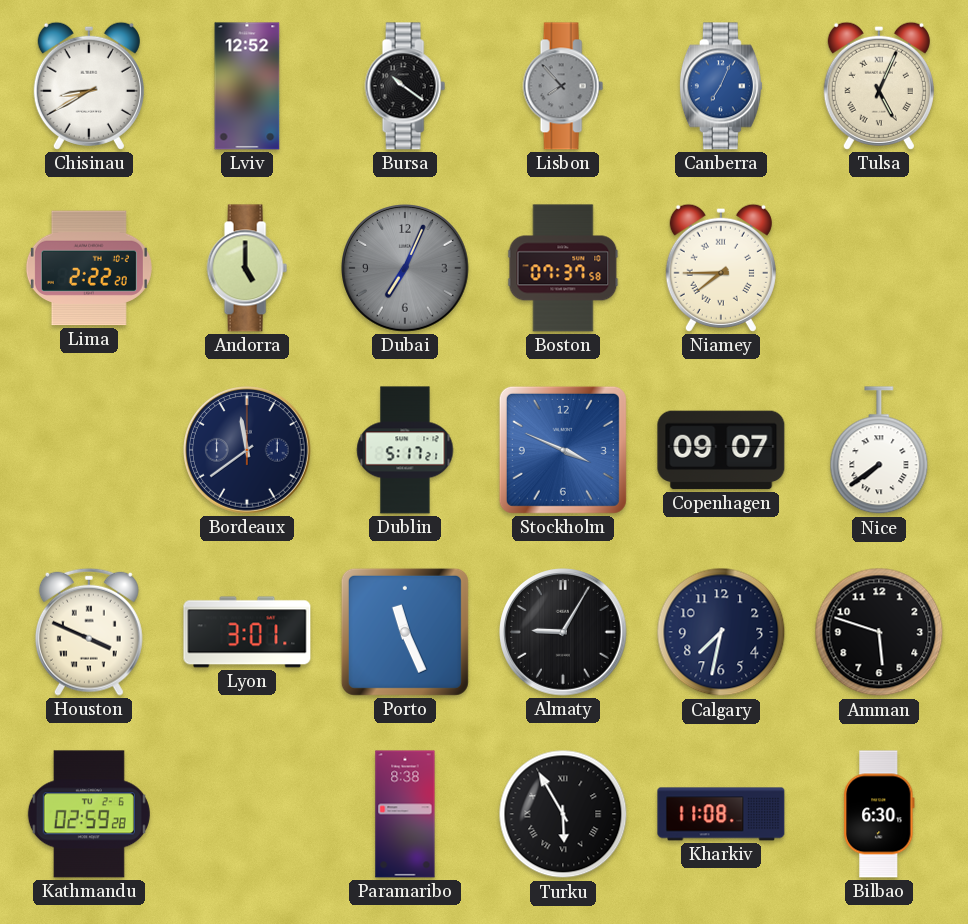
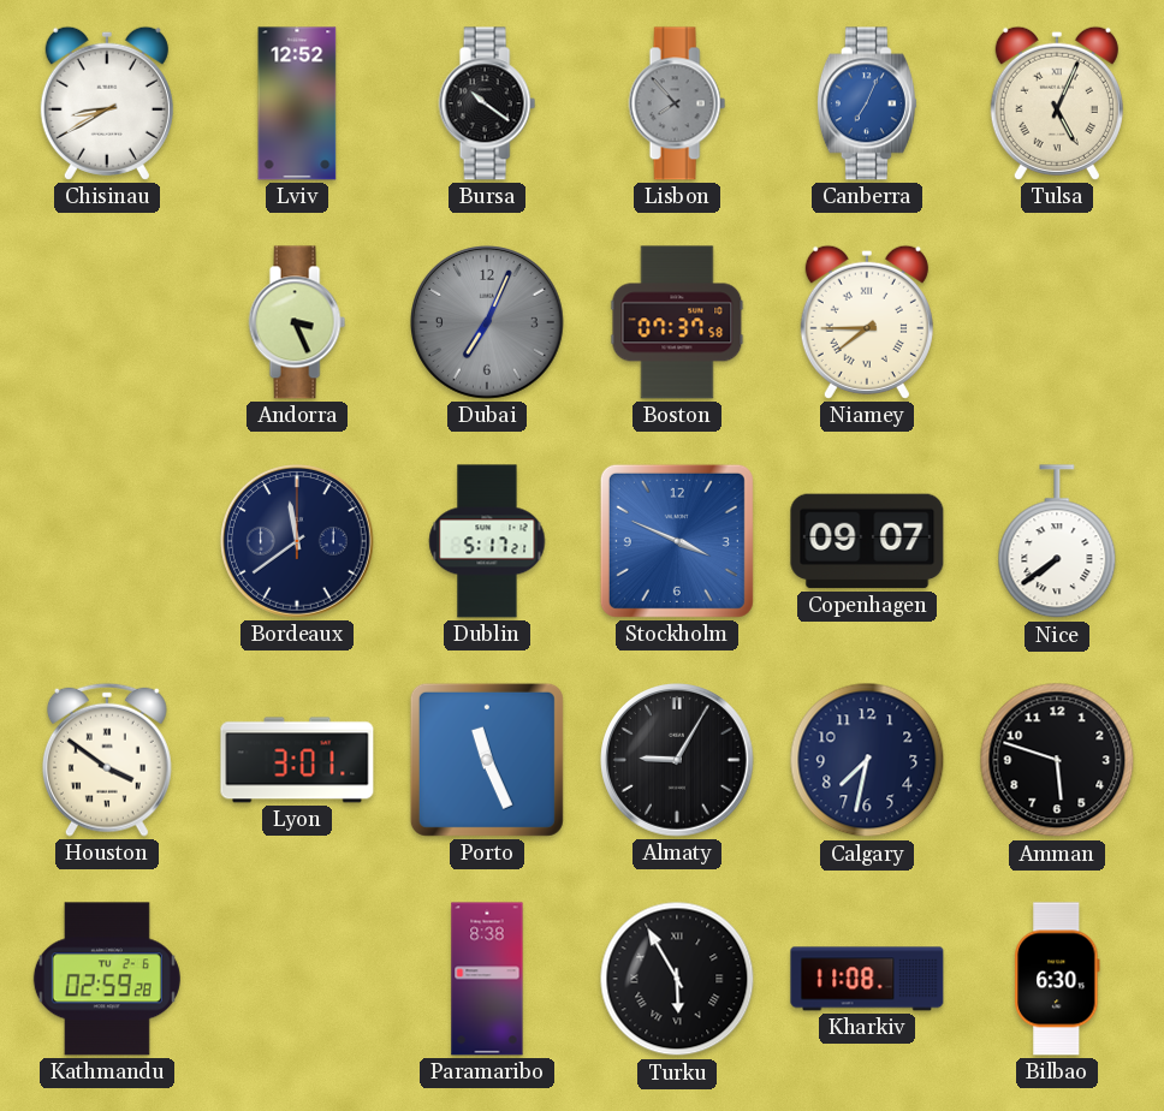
Lima: 2:22 -> none (89, 268)
Andorra: 5:00 -> 3:26 (297, 322)
Houston: 3:49 -> 3:51 (107, 760)
